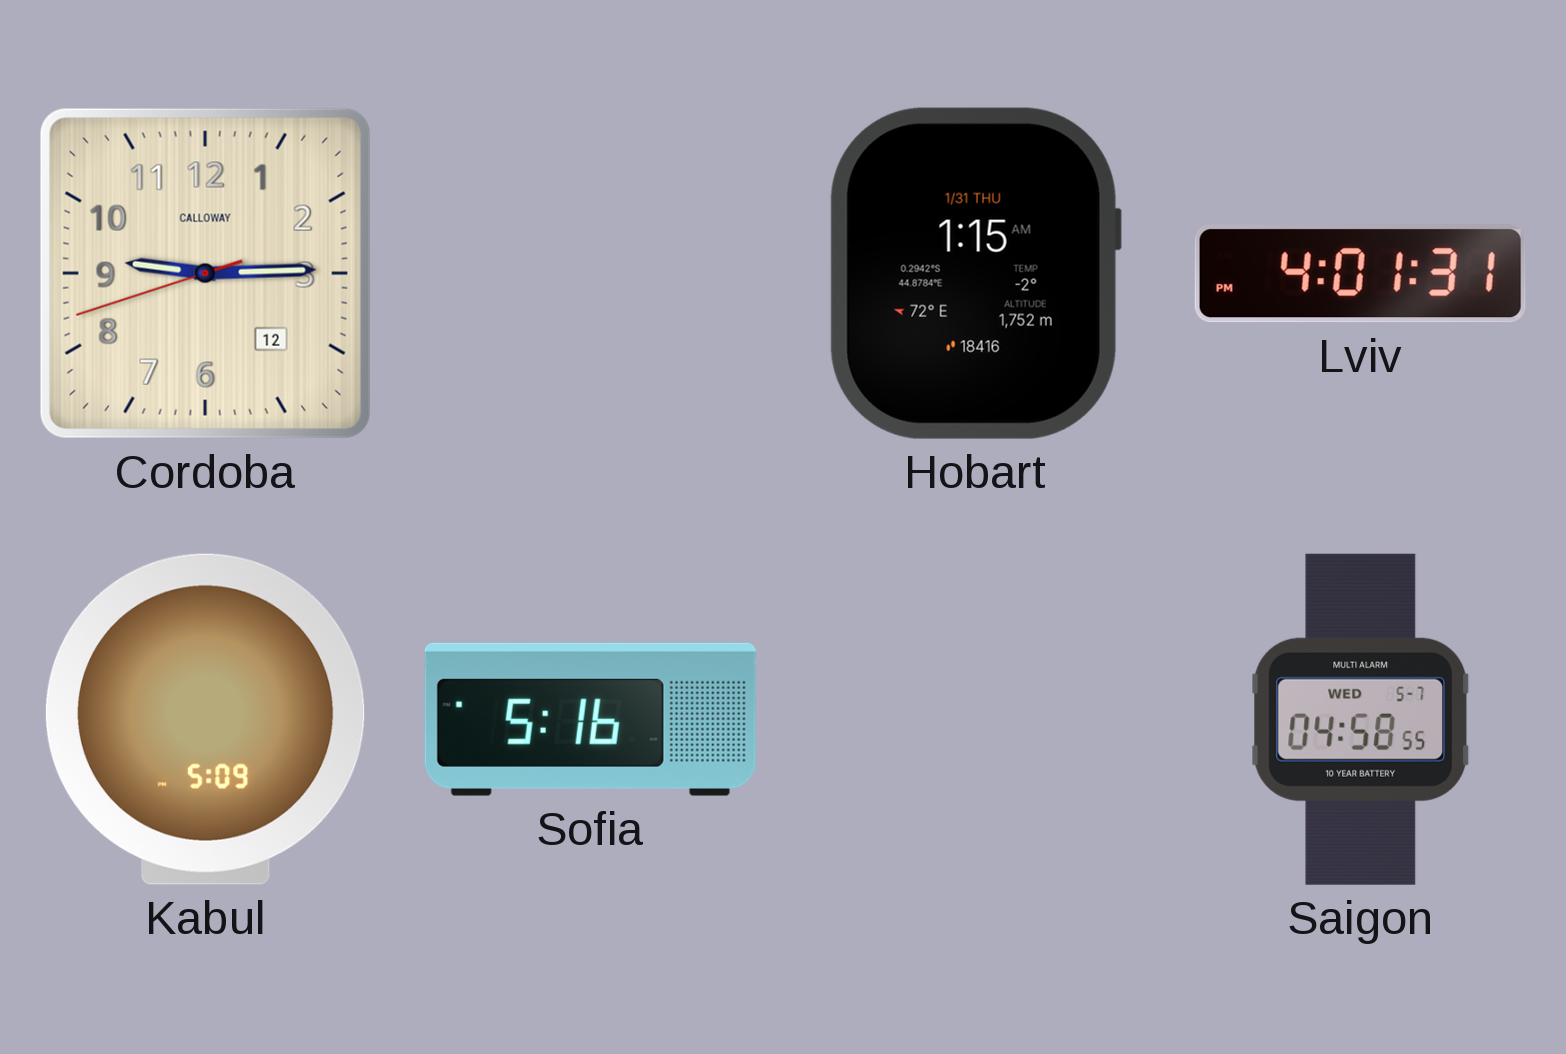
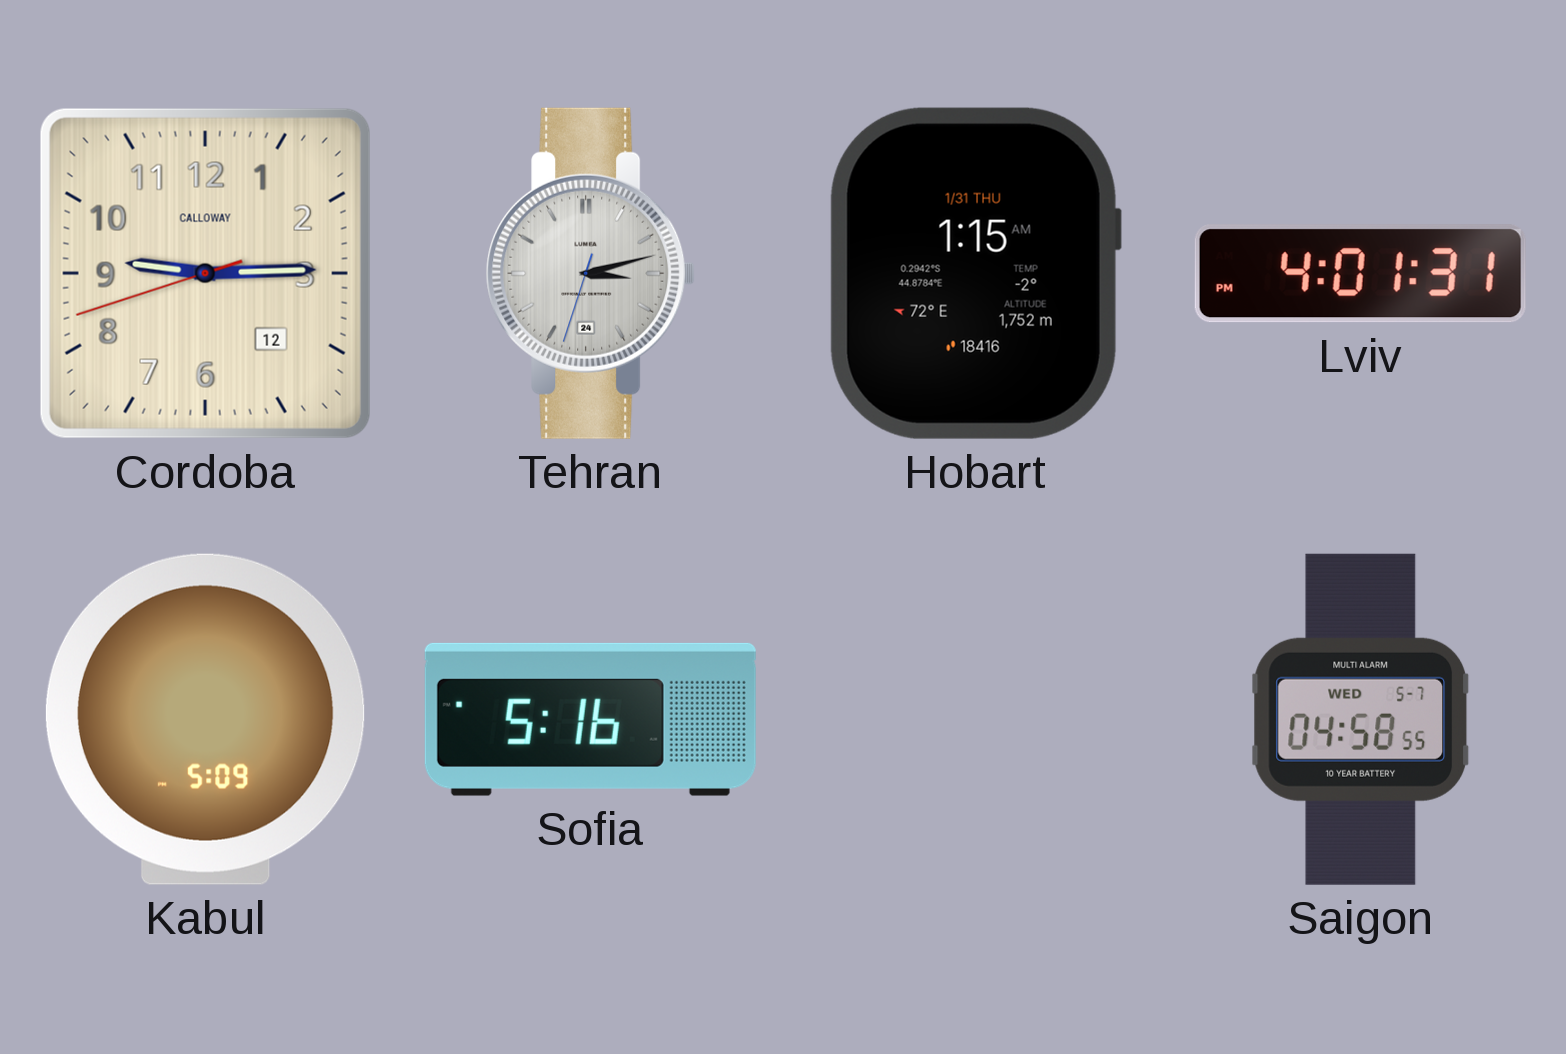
Tehran: none -> 3:12 (591, 273)
